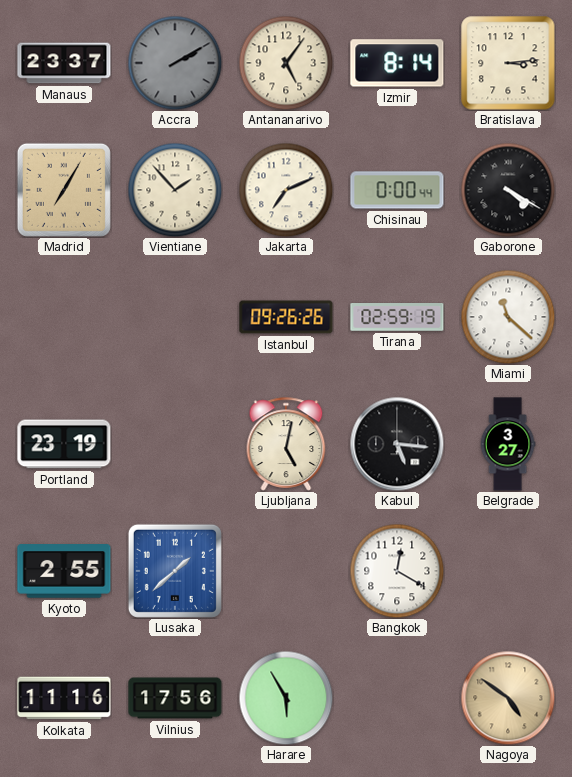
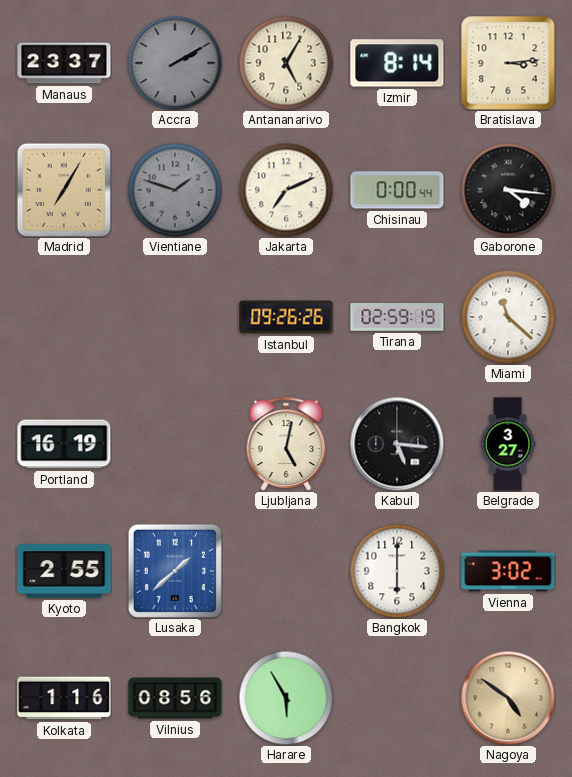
Antananarivo: 5:06 -> 5:05 (286, 63)
Vientiane: 1:53 -> 1:48 (175, 190)
Vientiane dial: cream -> grey (175, 190)
Gaborone: 4:20 -> 4:16 (508, 190)
Portland: 23:19 -> 16:19 (64, 444)
Bangkok: 12:20 -> 6:00 (397, 571)
Vienna: none -> 3:02 (508, 571)
Kolkata: 11:16 -> 1:16 (64, 698)
Vilnius: 17:56 -> 08:56 (175, 698)
